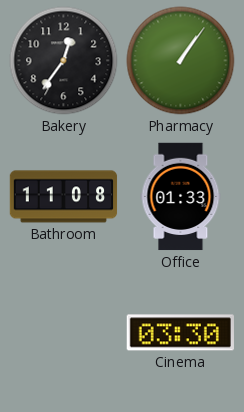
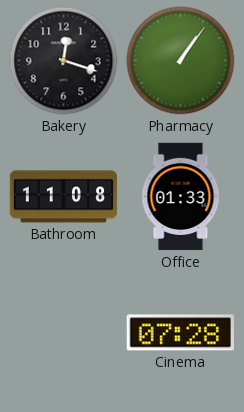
Bakery: 12:36 -> 12:18 (64, 61)
Cinema: 03:30 -> 07:28 (180, 333)
